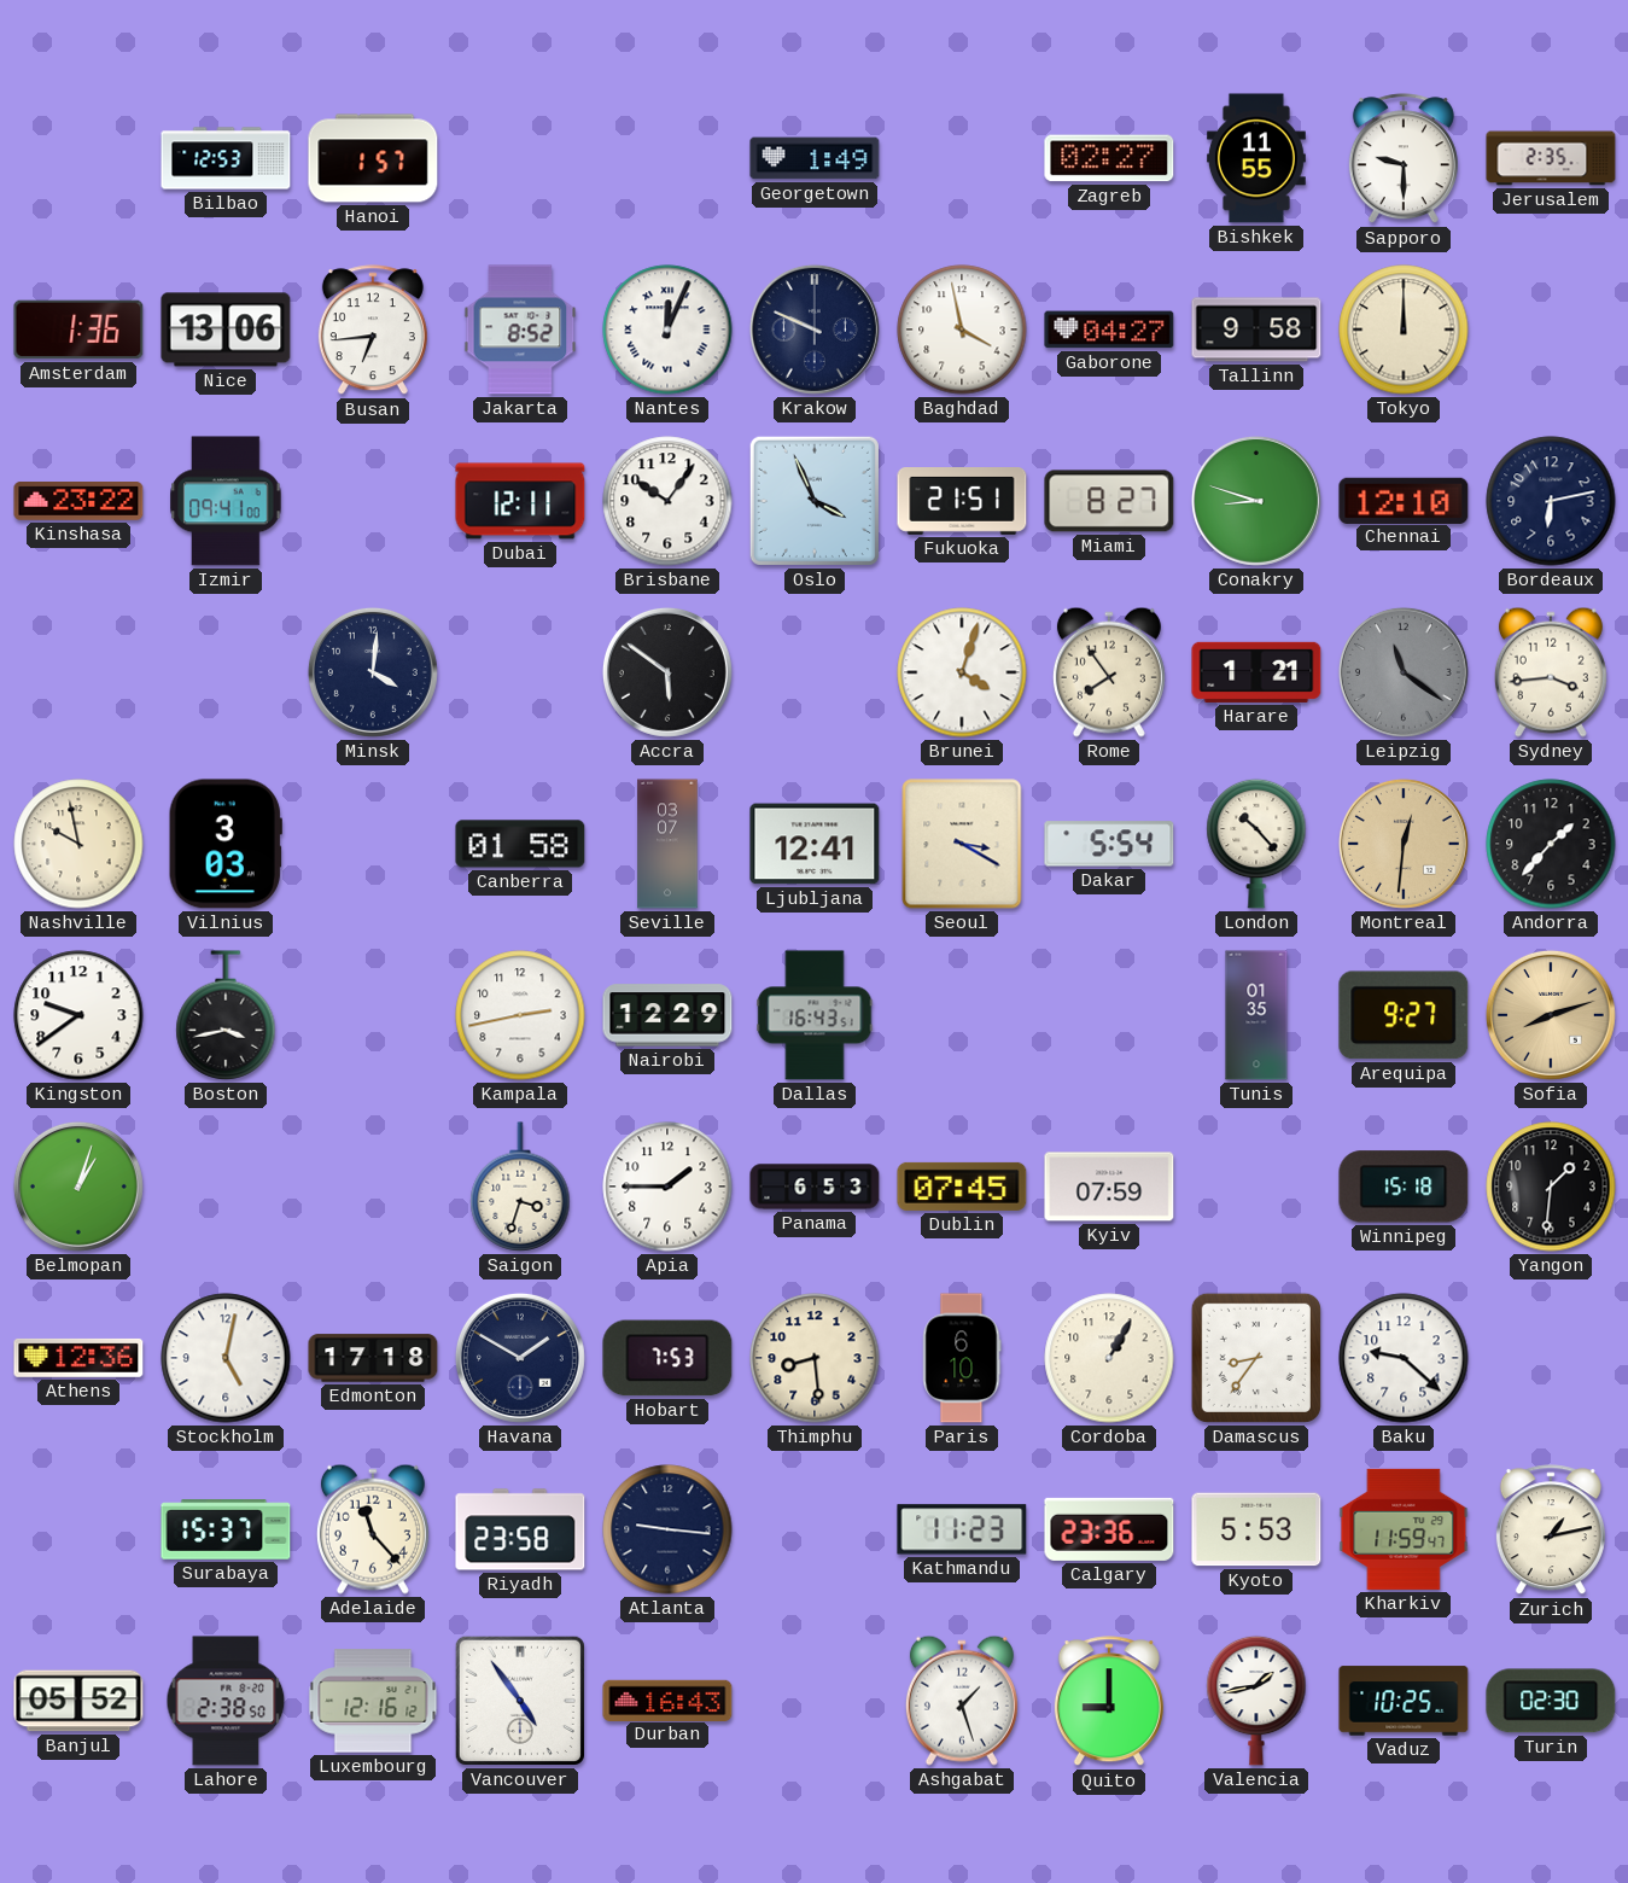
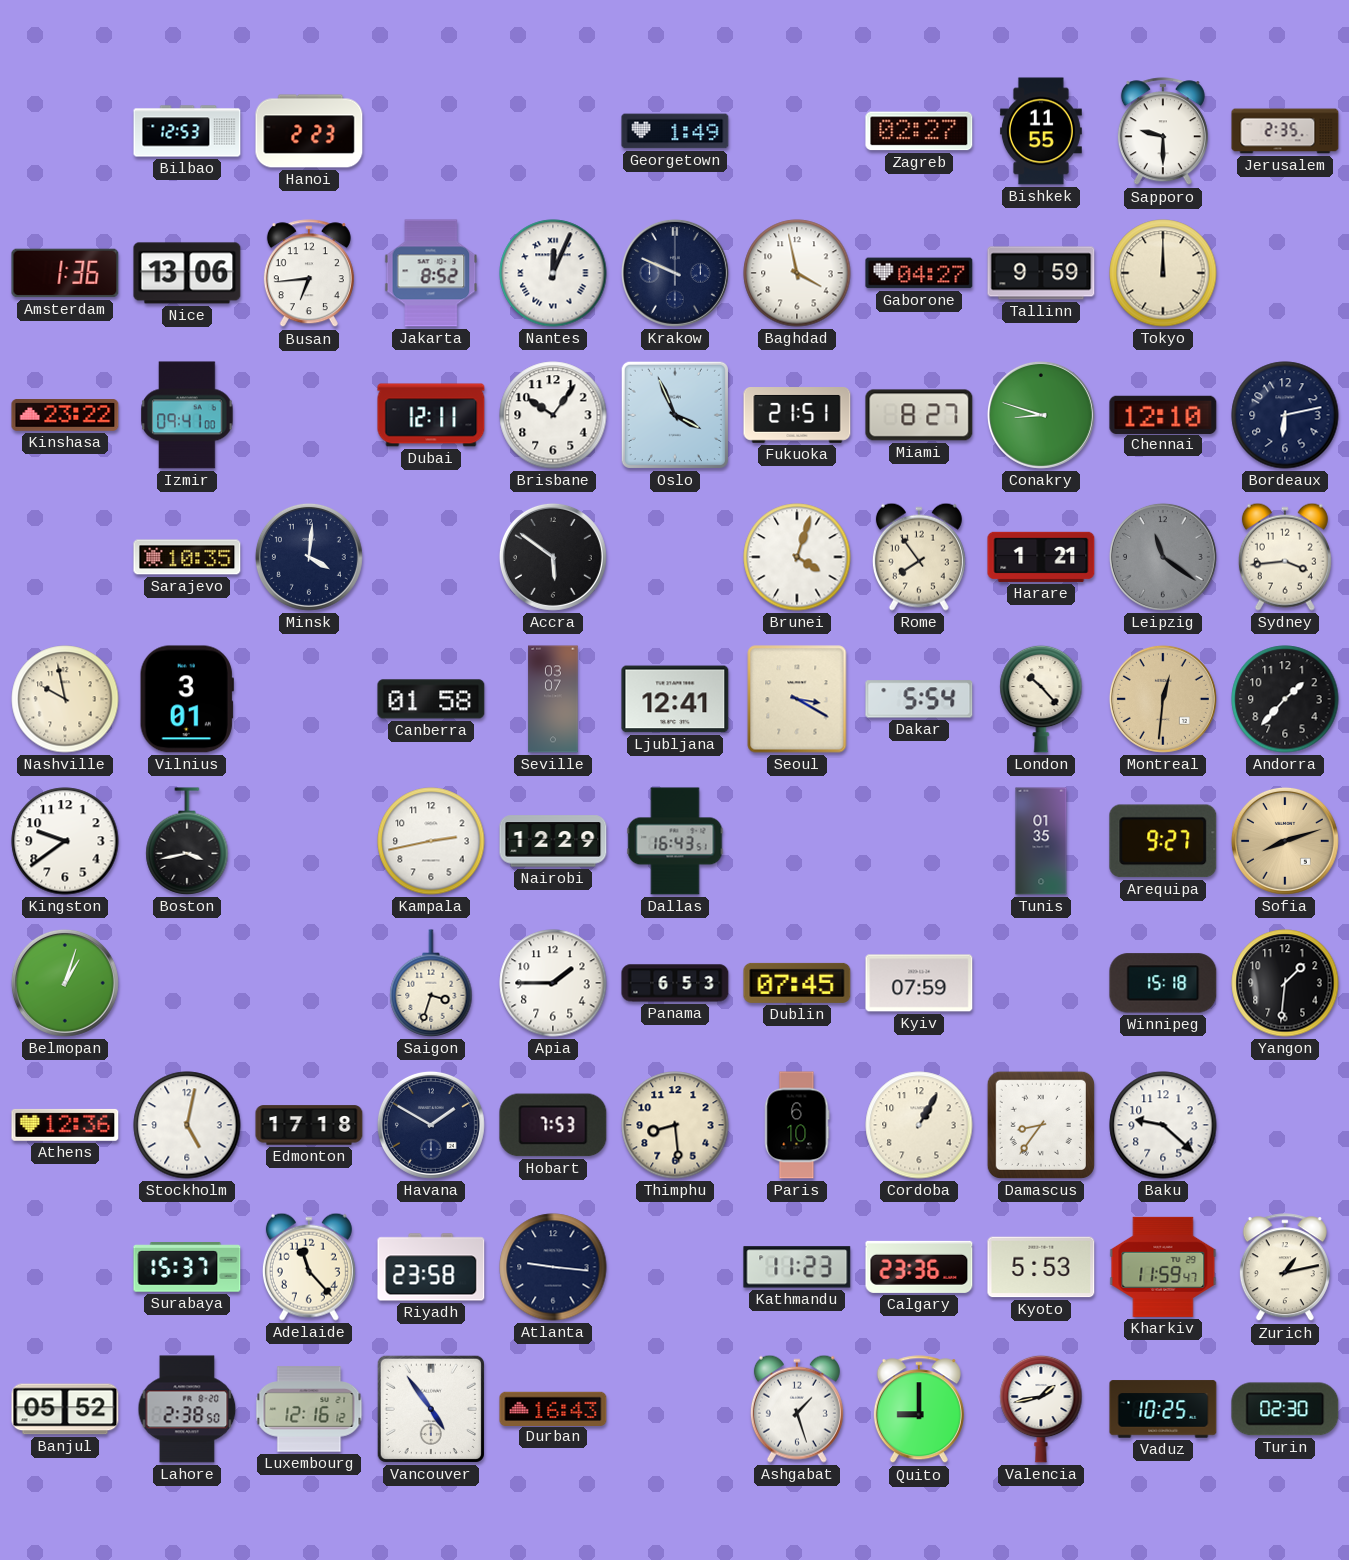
Hanoi: 1:57 -> 2:23 (309, 131)
Tallinn: 9:58 -> 9:59 (1041, 273)
Sarajevo: none -> 10:35 (187, 557)
Vilnius: 3:03 -> 3:01 (187, 699)
